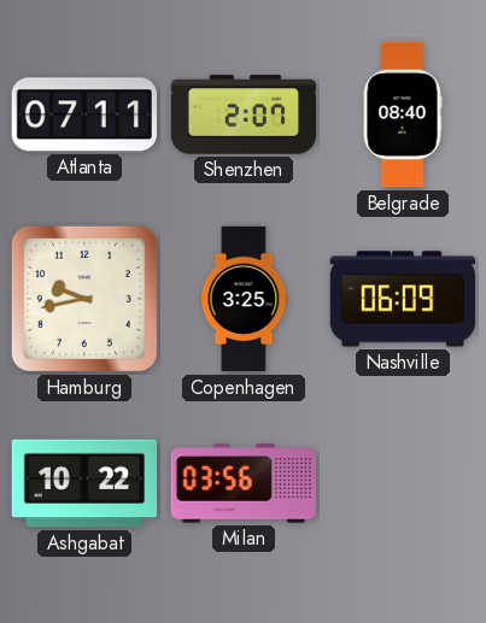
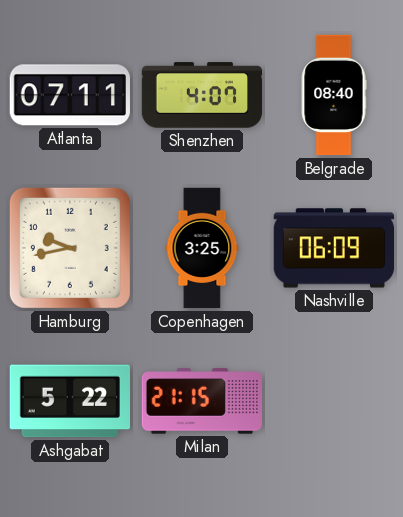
Shenzhen: 2:07 -> 4:07 (202, 95)
Ashgabat: 10:22 -> 5:22 (69, 401)
Milan: 03:56 -> 21:15 (201, 401)
